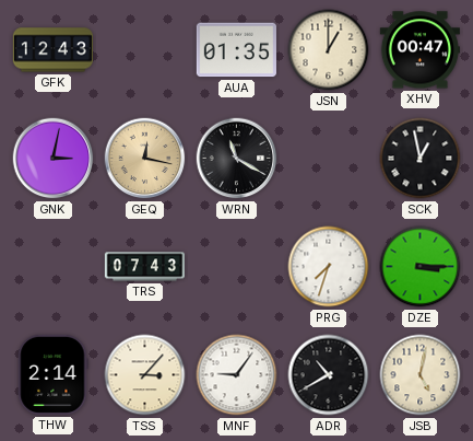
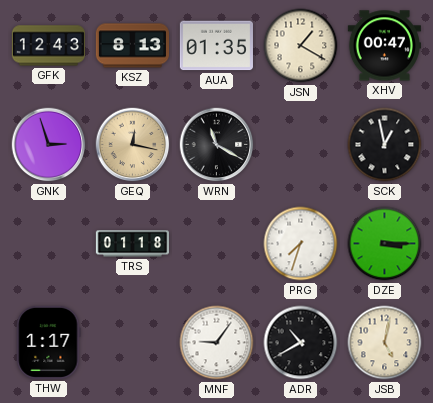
KSZ: none -> 8:13 (132, 46)
JSN: 1:00 -> 1:20 (301, 46)
GNK: 3:02 -> 2:57 (49, 145)
TRS: 07:43 -> 01:18 (132, 244)
THW: 2:14 -> 1:17 (49, 342)
TSS: 3:07 -> none (145, 375)
